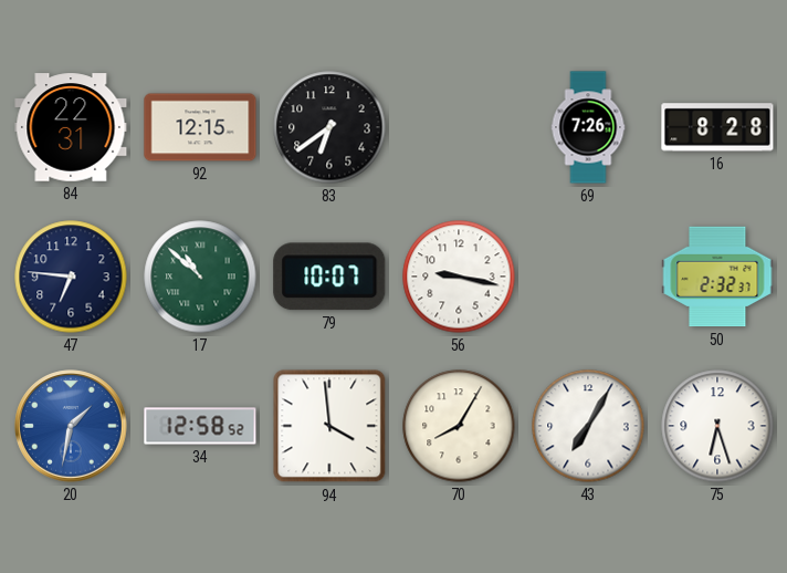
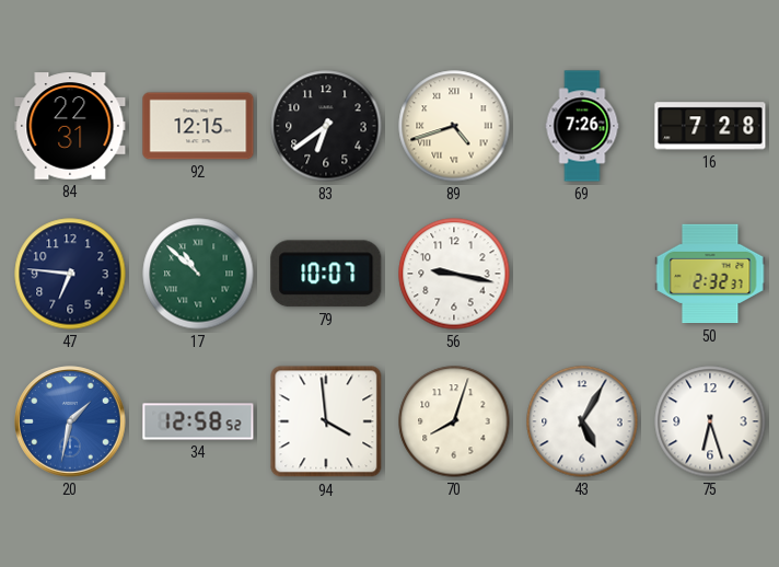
89: none -> 4:42 (454, 126)
16: 8:28 -> 7:28 (710, 126)
70: 8:05 -> 8:03 (454, 421)
43: 7:05 -> 5:05 (582, 421)
